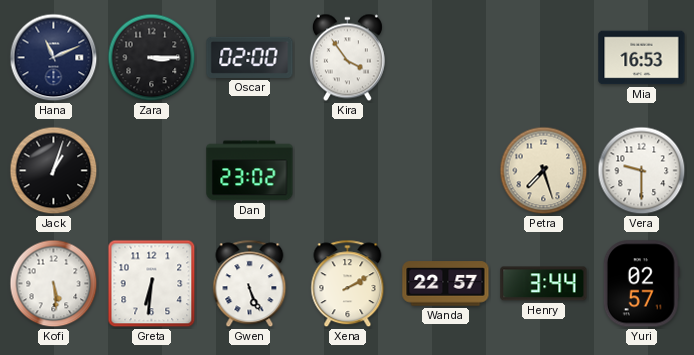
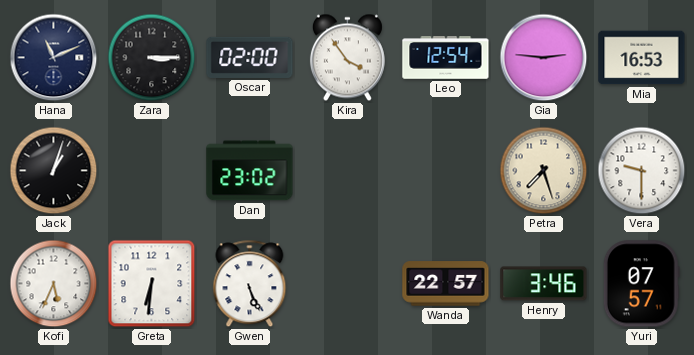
Leo: none -> 12:54 (446, 58)
Gia: none -> 2:46 (544, 58)
Kofi: 5:29 -> 5:34 (54, 284)
Xena: 2:10 -> none (348, 284)
Henry: 3:44 -> 3:46 (544, 284)
Yuri: 02:57 -> 07:57 (641, 284)
